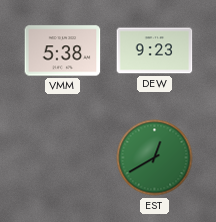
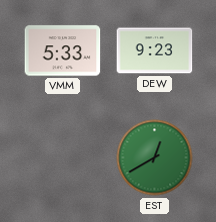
VMM: 5:38 -> 5:33 (63, 51)
